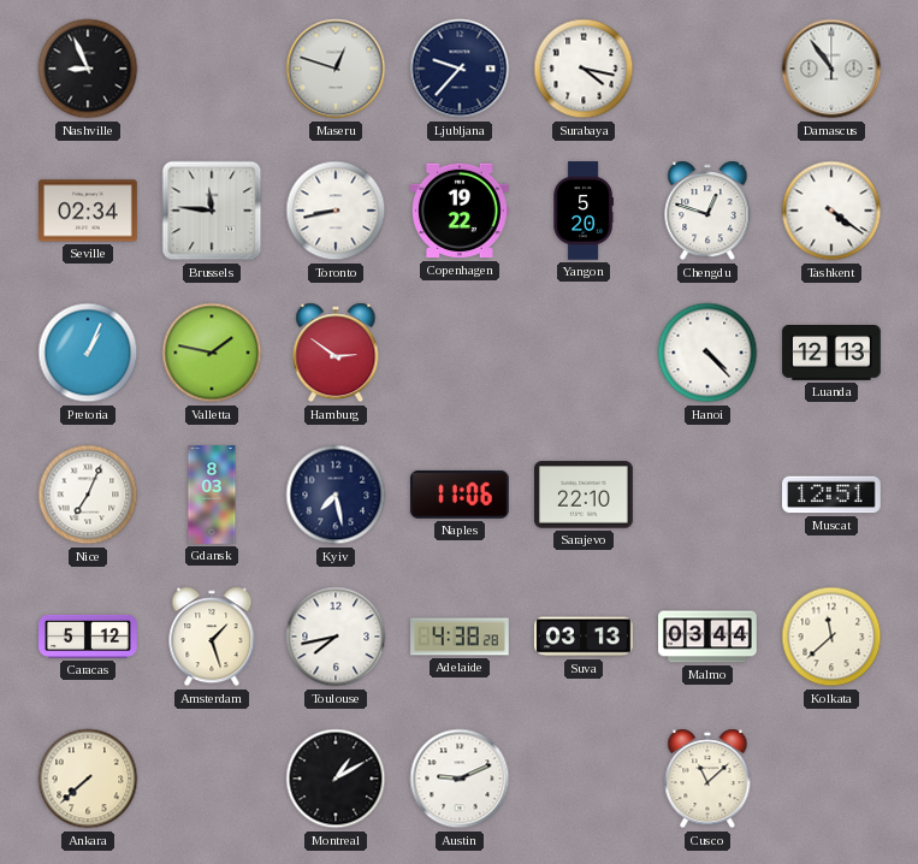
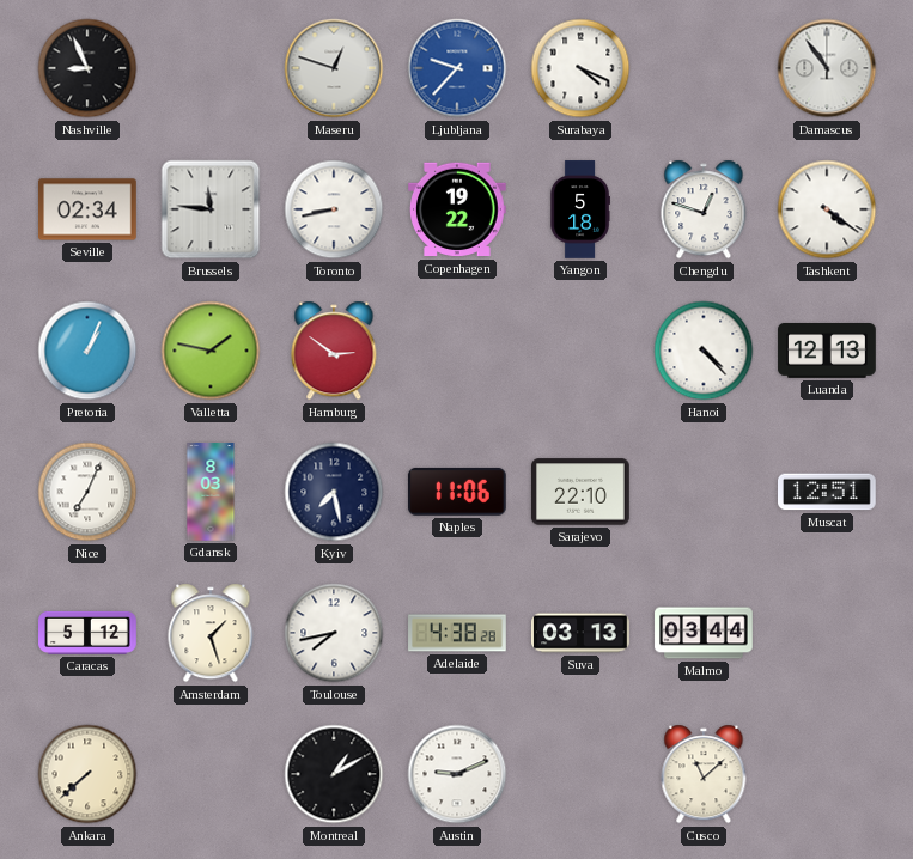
Ljubljana dial: navy -> blue (457, 68)
Surabaya: 4:17 -> 4:19 (580, 68)
Yangon: 5:20 -> 5:18 (580, 209)
Kolkata: 11:38 -> none (831, 637)
